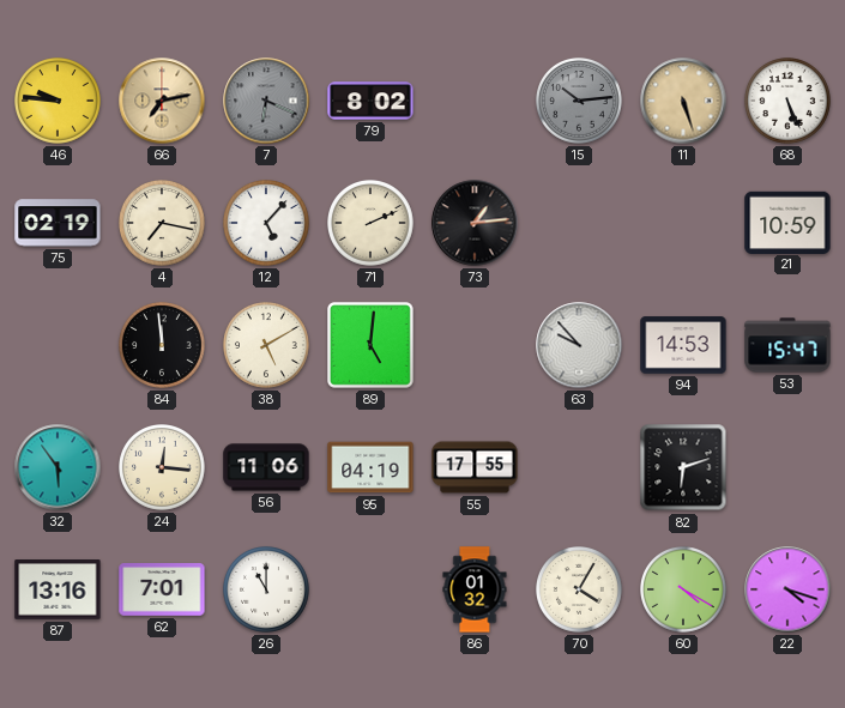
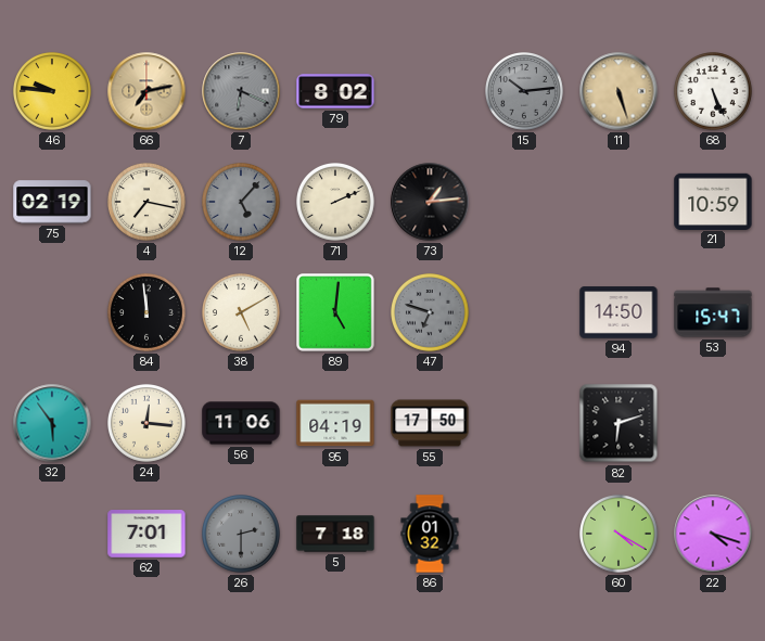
12 dial: white -> grey (242, 203)
47: none -> 6:48 (431, 313)
63: 9:53 -> none (579, 345)
94: 14:53 -> 14:50 (619, 312)
55: 17:55 -> 17:50 (430, 423)
87: 13:16 -> none (58, 589)
26: 11:00 -> 2:30 (242, 535)
26 dial: white -> grey (242, 535)
5: none -> 7:18 (335, 534)
70: 4:05 -> none (580, 591)
